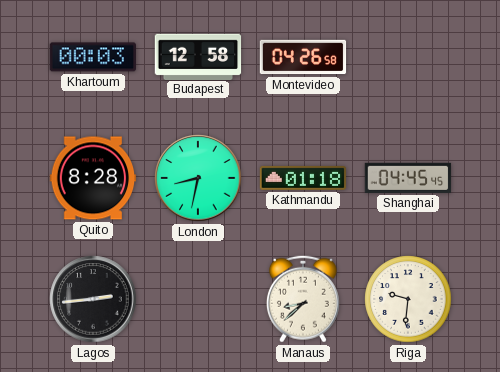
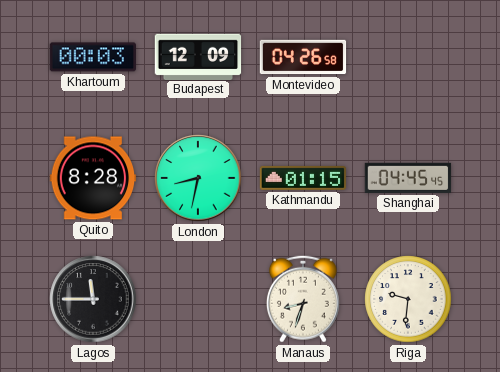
Budapest: 12:58 -> 12:09 (198, 56)
Kathmandu: 01:18 -> 01:15 (303, 178)
Lagos: 2:44 -> 11:45 (93, 299)
Manaus: 8:38 -> 8:33 (303, 299)
